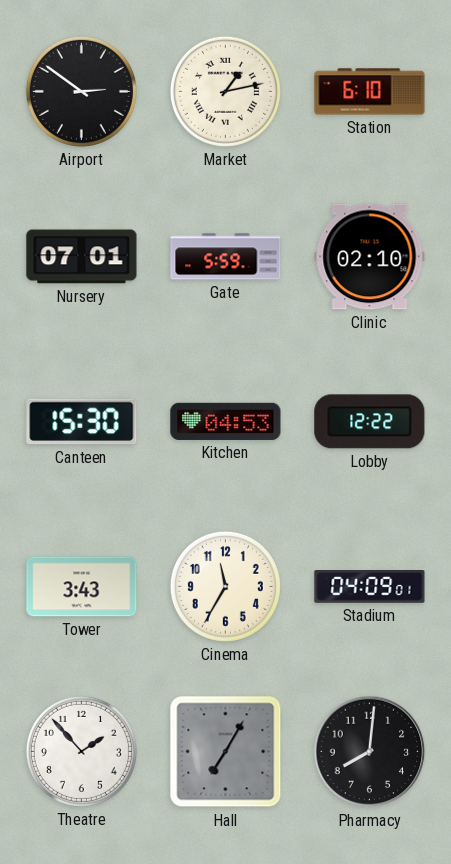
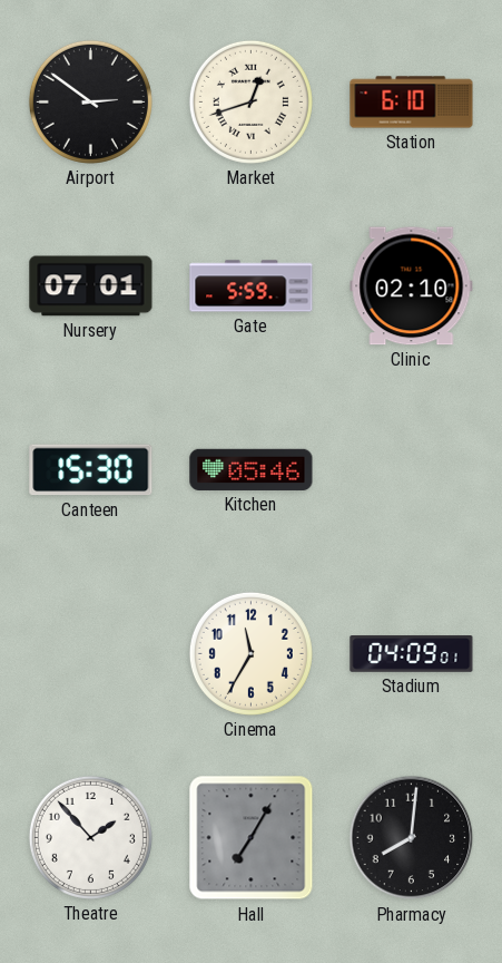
Market: 1:13 -> 12:42 (250, 101)
Kitchen: 04:53 -> 05:46 (252, 469)
Lobby: 12:22 -> none (370, 422)
Tower: 3:43 -> none (82, 587)
